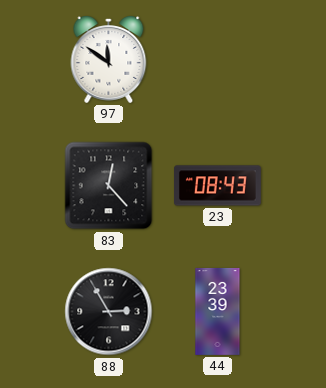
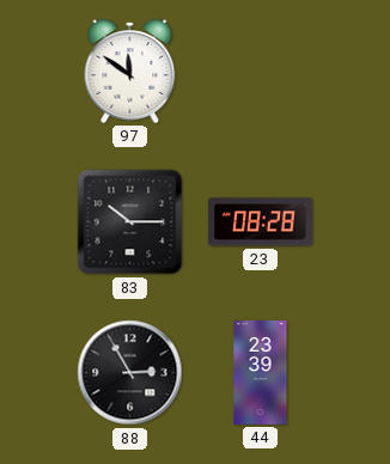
83: 12:23 -> 10:15 (130, 222)
23: 08:43 -> 08:28 (260, 222)
